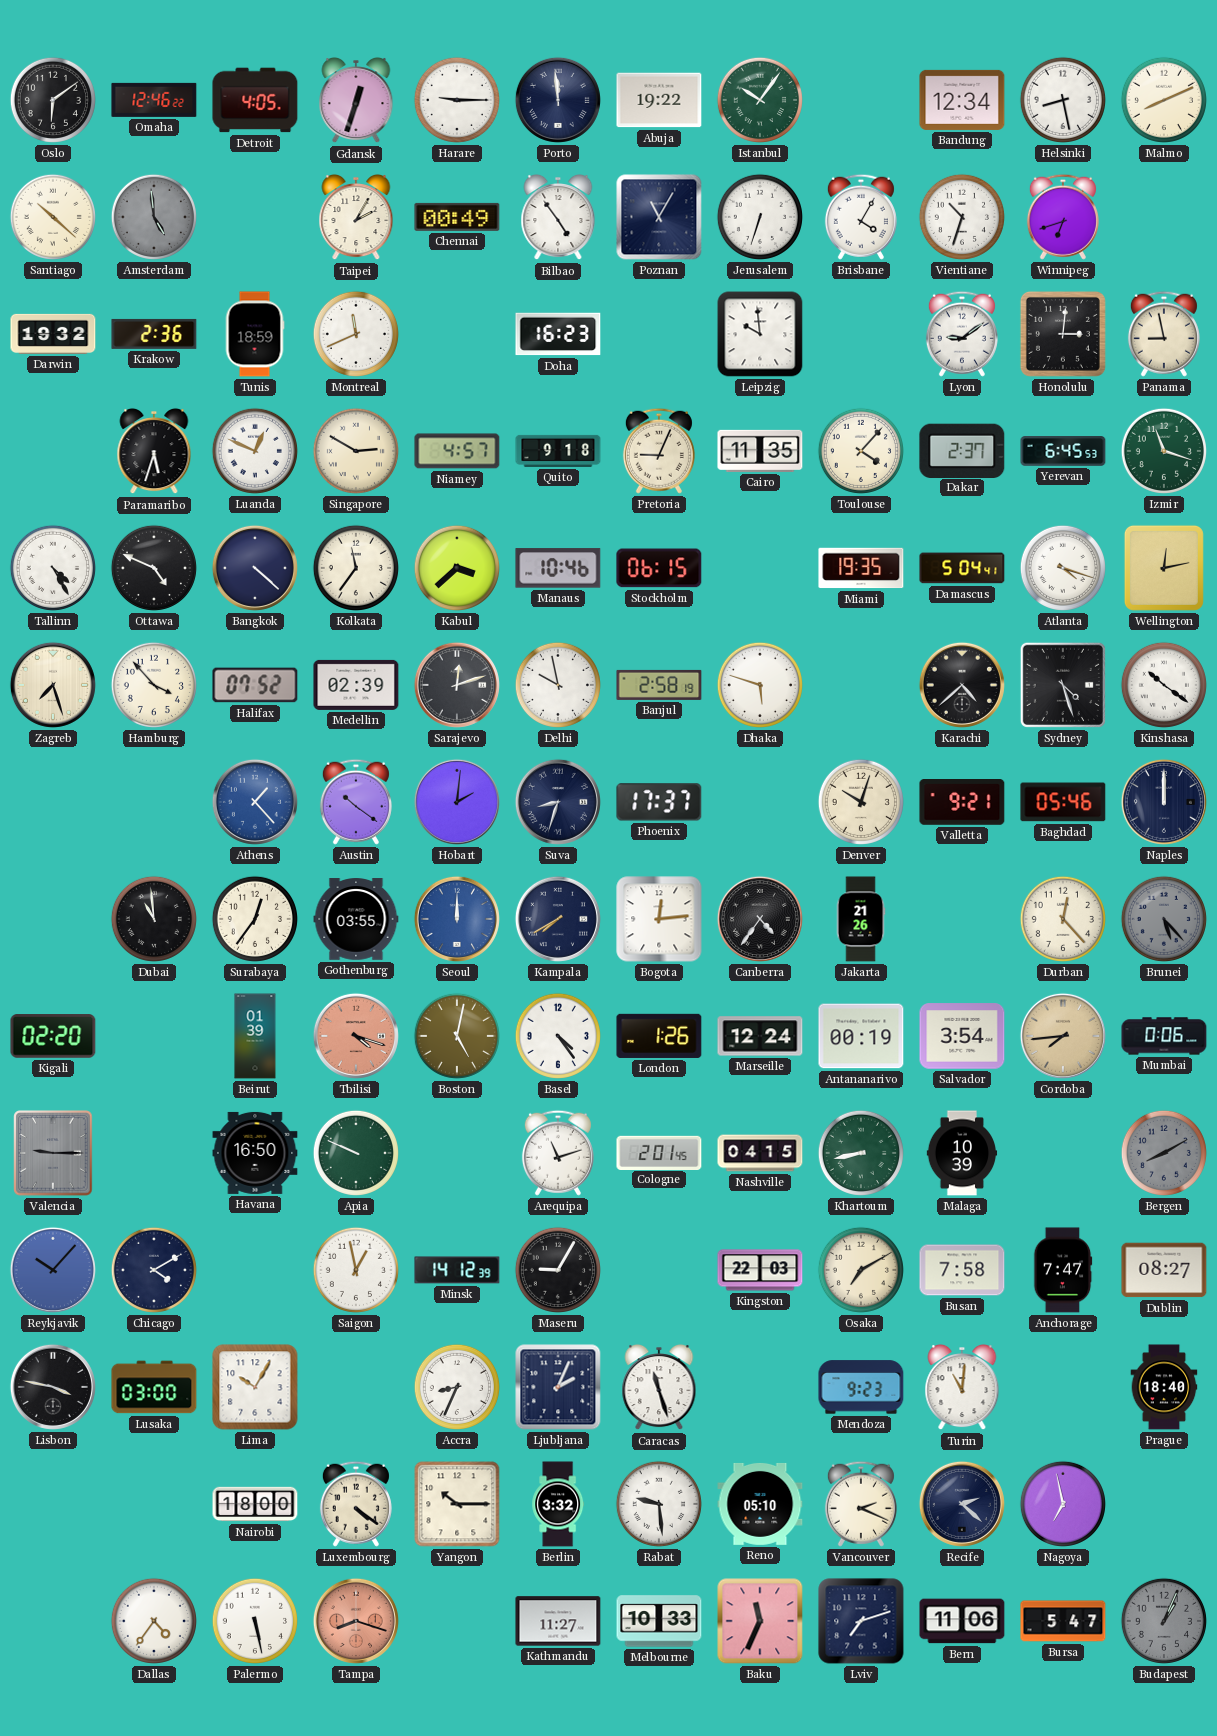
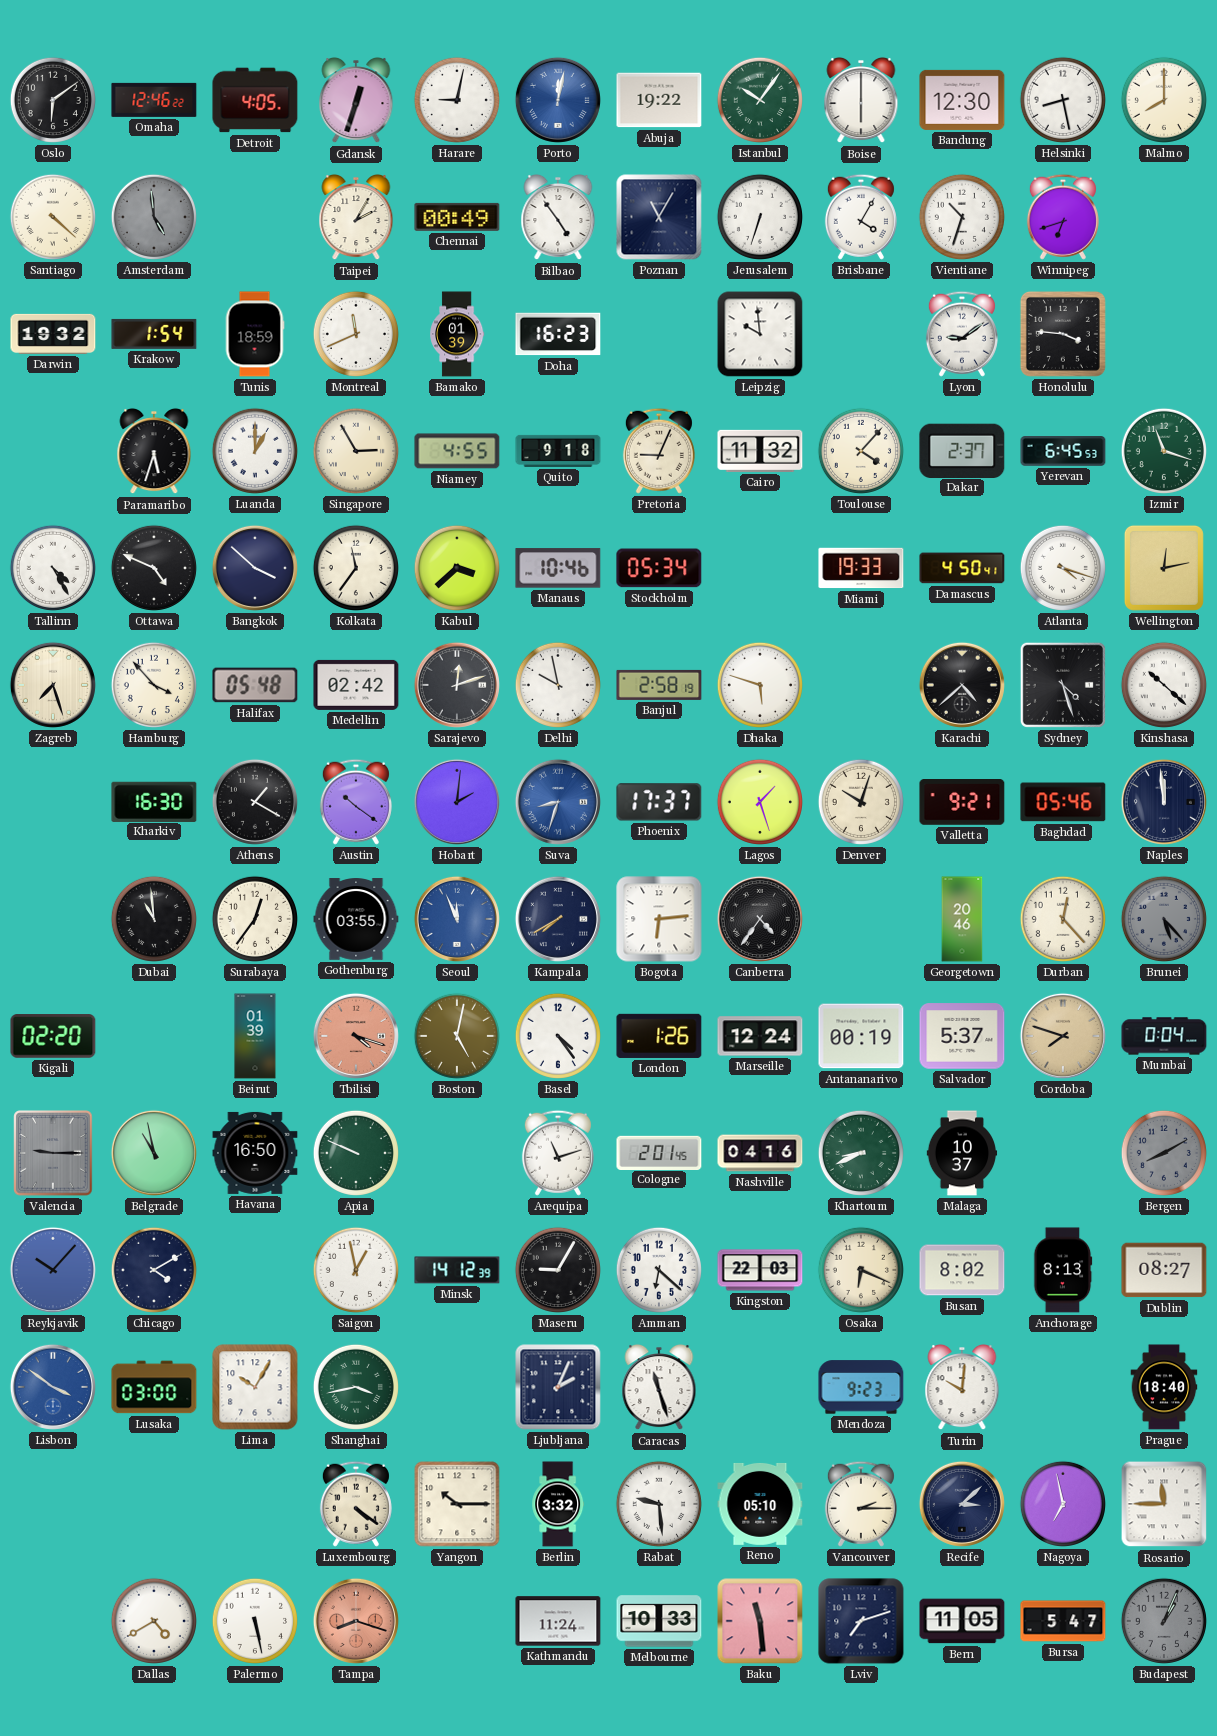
Harare: 9:15 -> 9:02 (457, 100)
Porto: 11:59 -> 12:02 (558, 100)
Porto dial: navy -> blue (558, 100)
Boise: none -> 6:00 (861, 100)
Bandung: 12:34 -> 12:30 (962, 100)
Malmo: 8:11 -> 8:00 (1164, 100)
Santiago: 10:22 -> 4:22 (53, 217)
Krakow: 2:36 -> 1:54 (154, 334)
Bamako: none -> 01:39 (458, 334)
Honolulu: 3:01 -> 3:46 (1063, 334)
Panama: 8:58 -> none (1164, 334)
Luanda: 12:49 -> 1:00 (255, 451)
Singapore: 2:50 -> 2:55 (356, 451)
Niamey: 4:57 -> 4:55 (457, 451)
Cairo: 11:35 -> 11:32 (760, 451)
Bangkok: 4:22 -> 3:52 (255, 568)
Stockholm: 06:15 -> 05:34 (659, 568)
Miami: 19:35 -> 19:33 (861, 568)
Damascus: 5:04 -> 4:50 (962, 568)
Halifax: 07:52 -> 05:48 (255, 685)
Medellin: 02:39 -> 02:42 (356, 685)
Kinshasa: 10:21 -> 10:22 (1164, 685)
Kharkiv: none -> 16:30 (154, 801)
Athens: 1:23 -> 1:20 (255, 802)
Athens dial: blue -> black (255, 802)
Suva dial: navy -> blue (558, 802)
Lagos: none -> 1:27 (760, 802)
Naples: 12:00 -> 11:59 (1164, 802)
Seoul: 12:00 -> 11:56 (457, 919)
Bogota: 12:14 -> 6:14 (659, 919)
Jakarta: 21:26 -> none (861, 919)
Georgetown: none -> 20:46 (962, 919)
Salvador: 3:54 -> 5:37 (962, 1036)
Cordoba: 7:44 -> 7:48 (1063, 1036)
Mumbai: 0:06 -> 0:04 (1164, 1036)
Belgrade: none -> 10:58 (154, 1153)
Nashville: 04:15 -> 04:16 (760, 1153)
Khartoum: 8:43 -> 8:41 (861, 1153)
Malaga: 10:39 -> 10:37 (962, 1153)
Amman: none -> 6:22 (659, 1270)
Osaka: 7:10 -> 6:19 (861, 1270)
Busan: 7:58 -> 8:02 (962, 1270)
Anchorage: 7:47 -> 8:13 (1063, 1270)
Lisbon: 3:47 -> 3:51 (53, 1387)
Lisbon dial: black -> blue (53, 1387)
Shanghai: none -> 3:43 (356, 1387)
Accra: 8:34 -> none (457, 1387)
Turin: 11:01 -> 10:01 (962, 1387)
Nairobi: 18:00 -> none (255, 1504)
Vancouver: 2:19 -> 2:15 (861, 1504)
Recife: 2:22 -> 3:08 (962, 1504)
Rosario: none -> 11:45 (1164, 1504)
Dallas: 4:36 -> 4:40 (154, 1621)
Kathmandu: 11:27 -> 11:24 (558, 1621)
Baku: 11:34 -> 11:29 (760, 1621)
Bern: 11:06 -> 11:05 (962, 1621)
